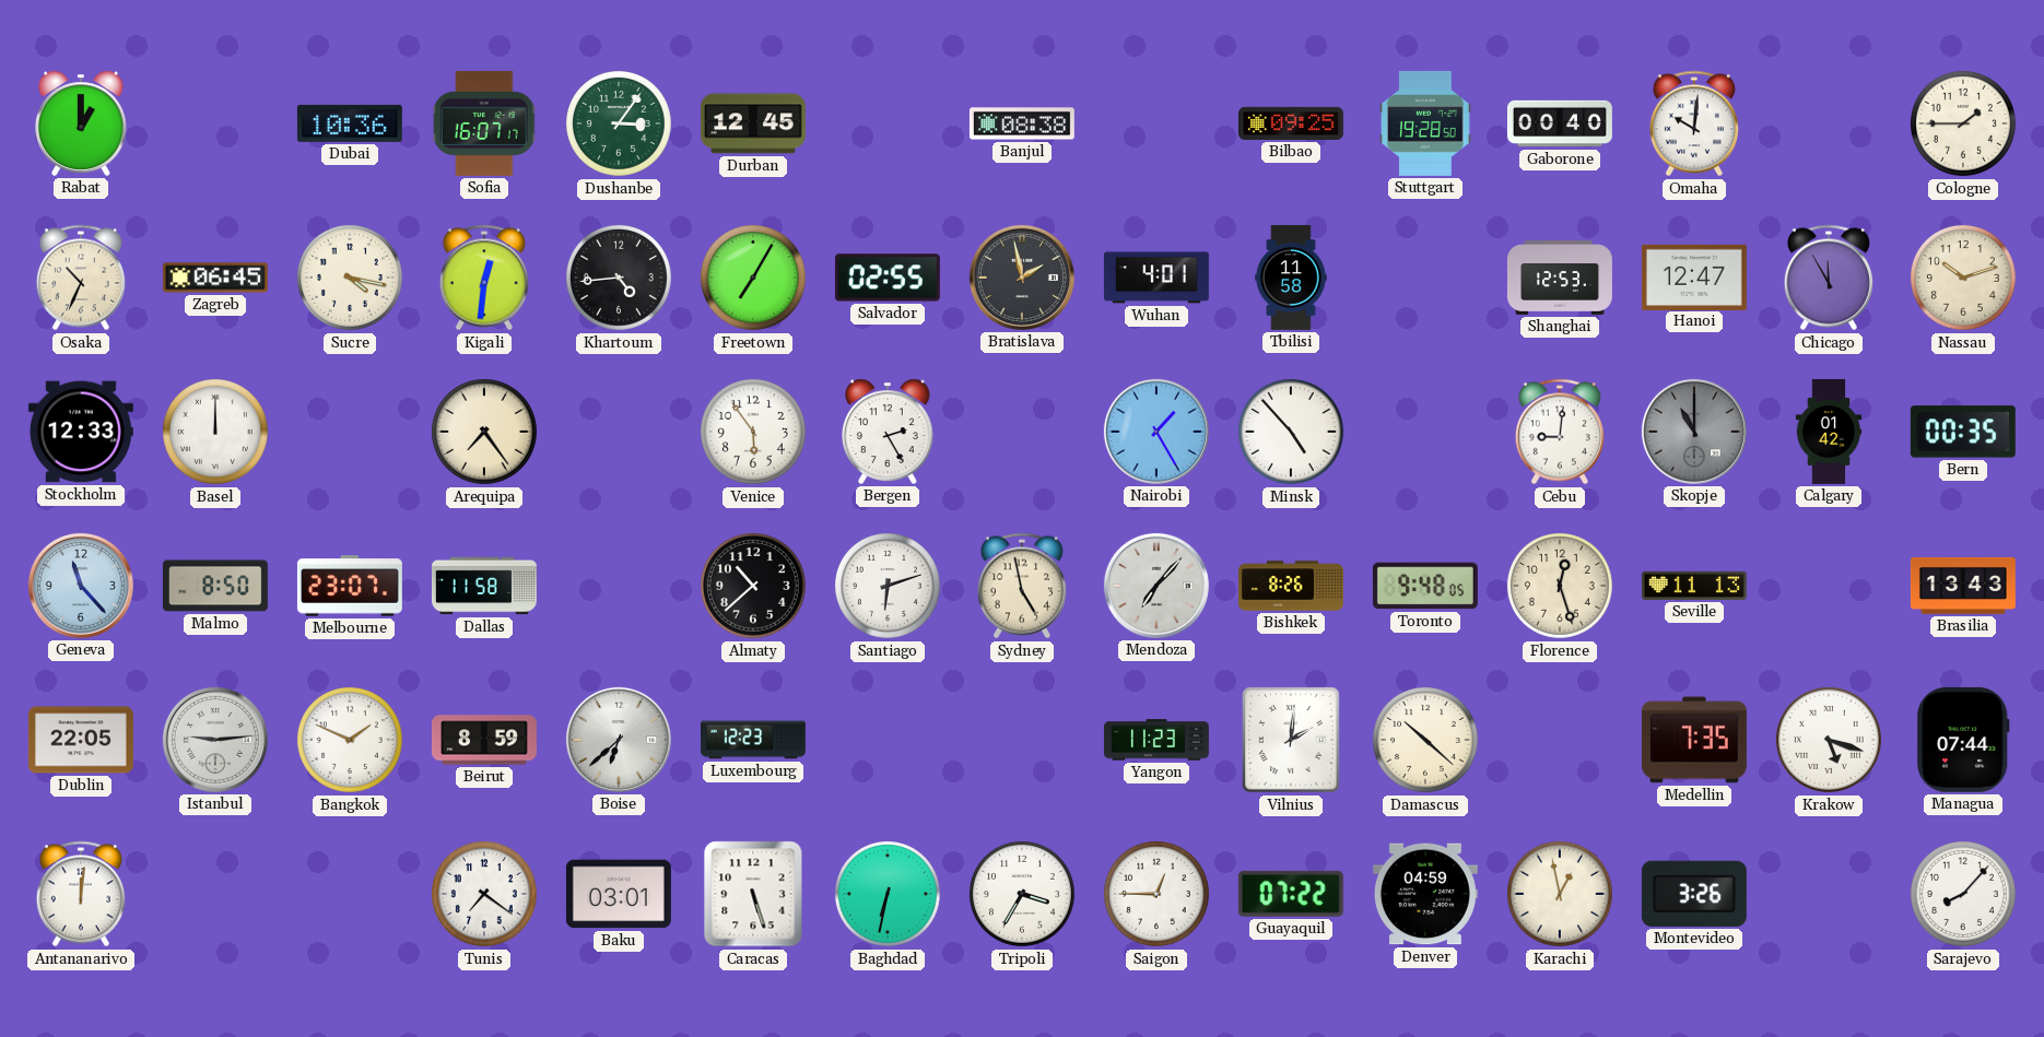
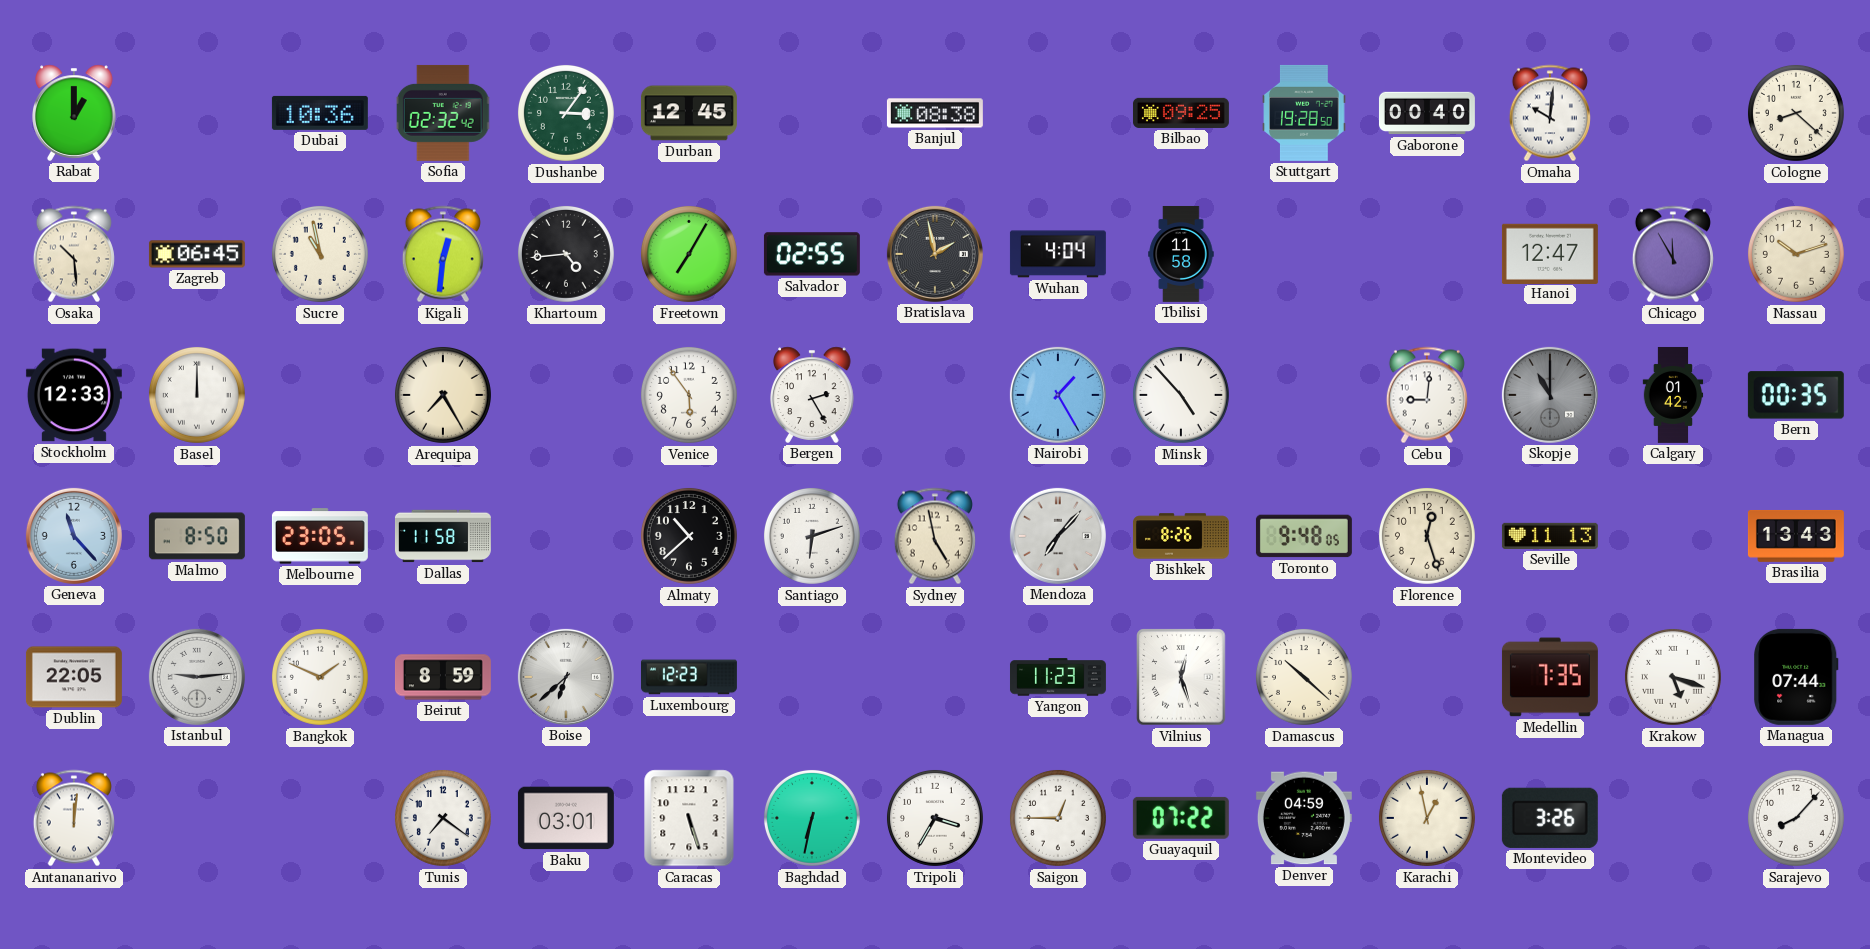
Sofia: 16:07 -> 02:32 (443, 113)
Cologne: 1:45 -> 8:22 (1796, 113)
Osaka: 10:34 -> 10:29 (74, 254)
Sucre: 4:17 -> 10:58 (320, 254)
Wuhan: 4:01 -> 4:04 (1058, 254)
Shanghai: 12:53 -> none (1560, 279)
Arequipa: 7:24 -> 7:25 (443, 395)
Melbourne: 23:07 -> 23:05 (320, 536)
Vilnius: 2:01 -> 12:27 (1181, 677)
